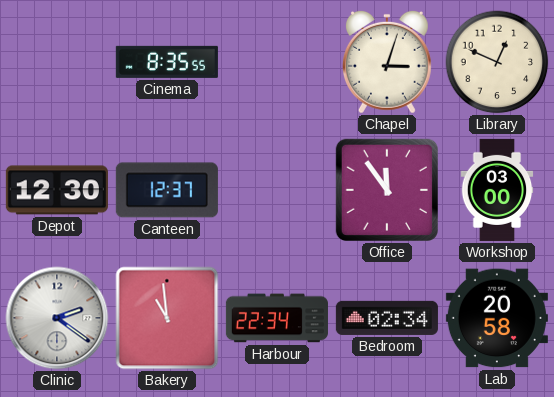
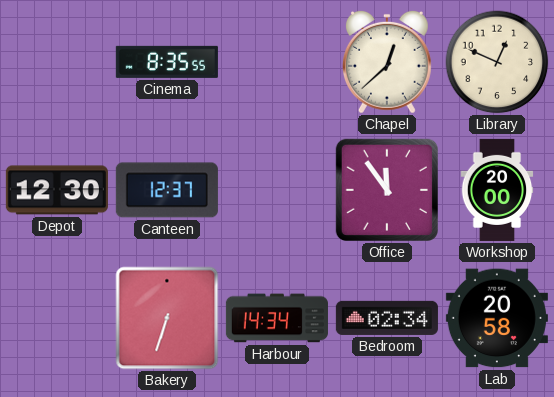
Chapel: 3:03 -> 12:38 (387, 62)
Workshop: 03:00 -> 20:00 (497, 190)
Clinic: 2:21 -> none (57, 318)
Bakery: 10:59 -> 6:33 (167, 318)
Harbour: 22:34 -> 14:34 (277, 318)
